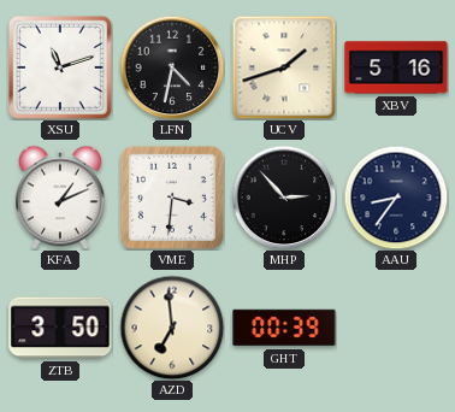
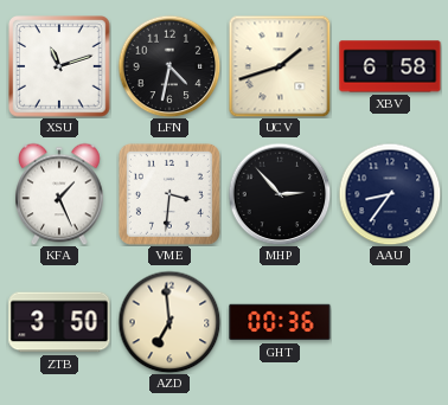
XBV: 5:16 -> 6:58 (390, 66)
KFA: 1:11 -> 1:26 (60, 194)
GHT: 00:39 -> 00:36 (280, 322)
